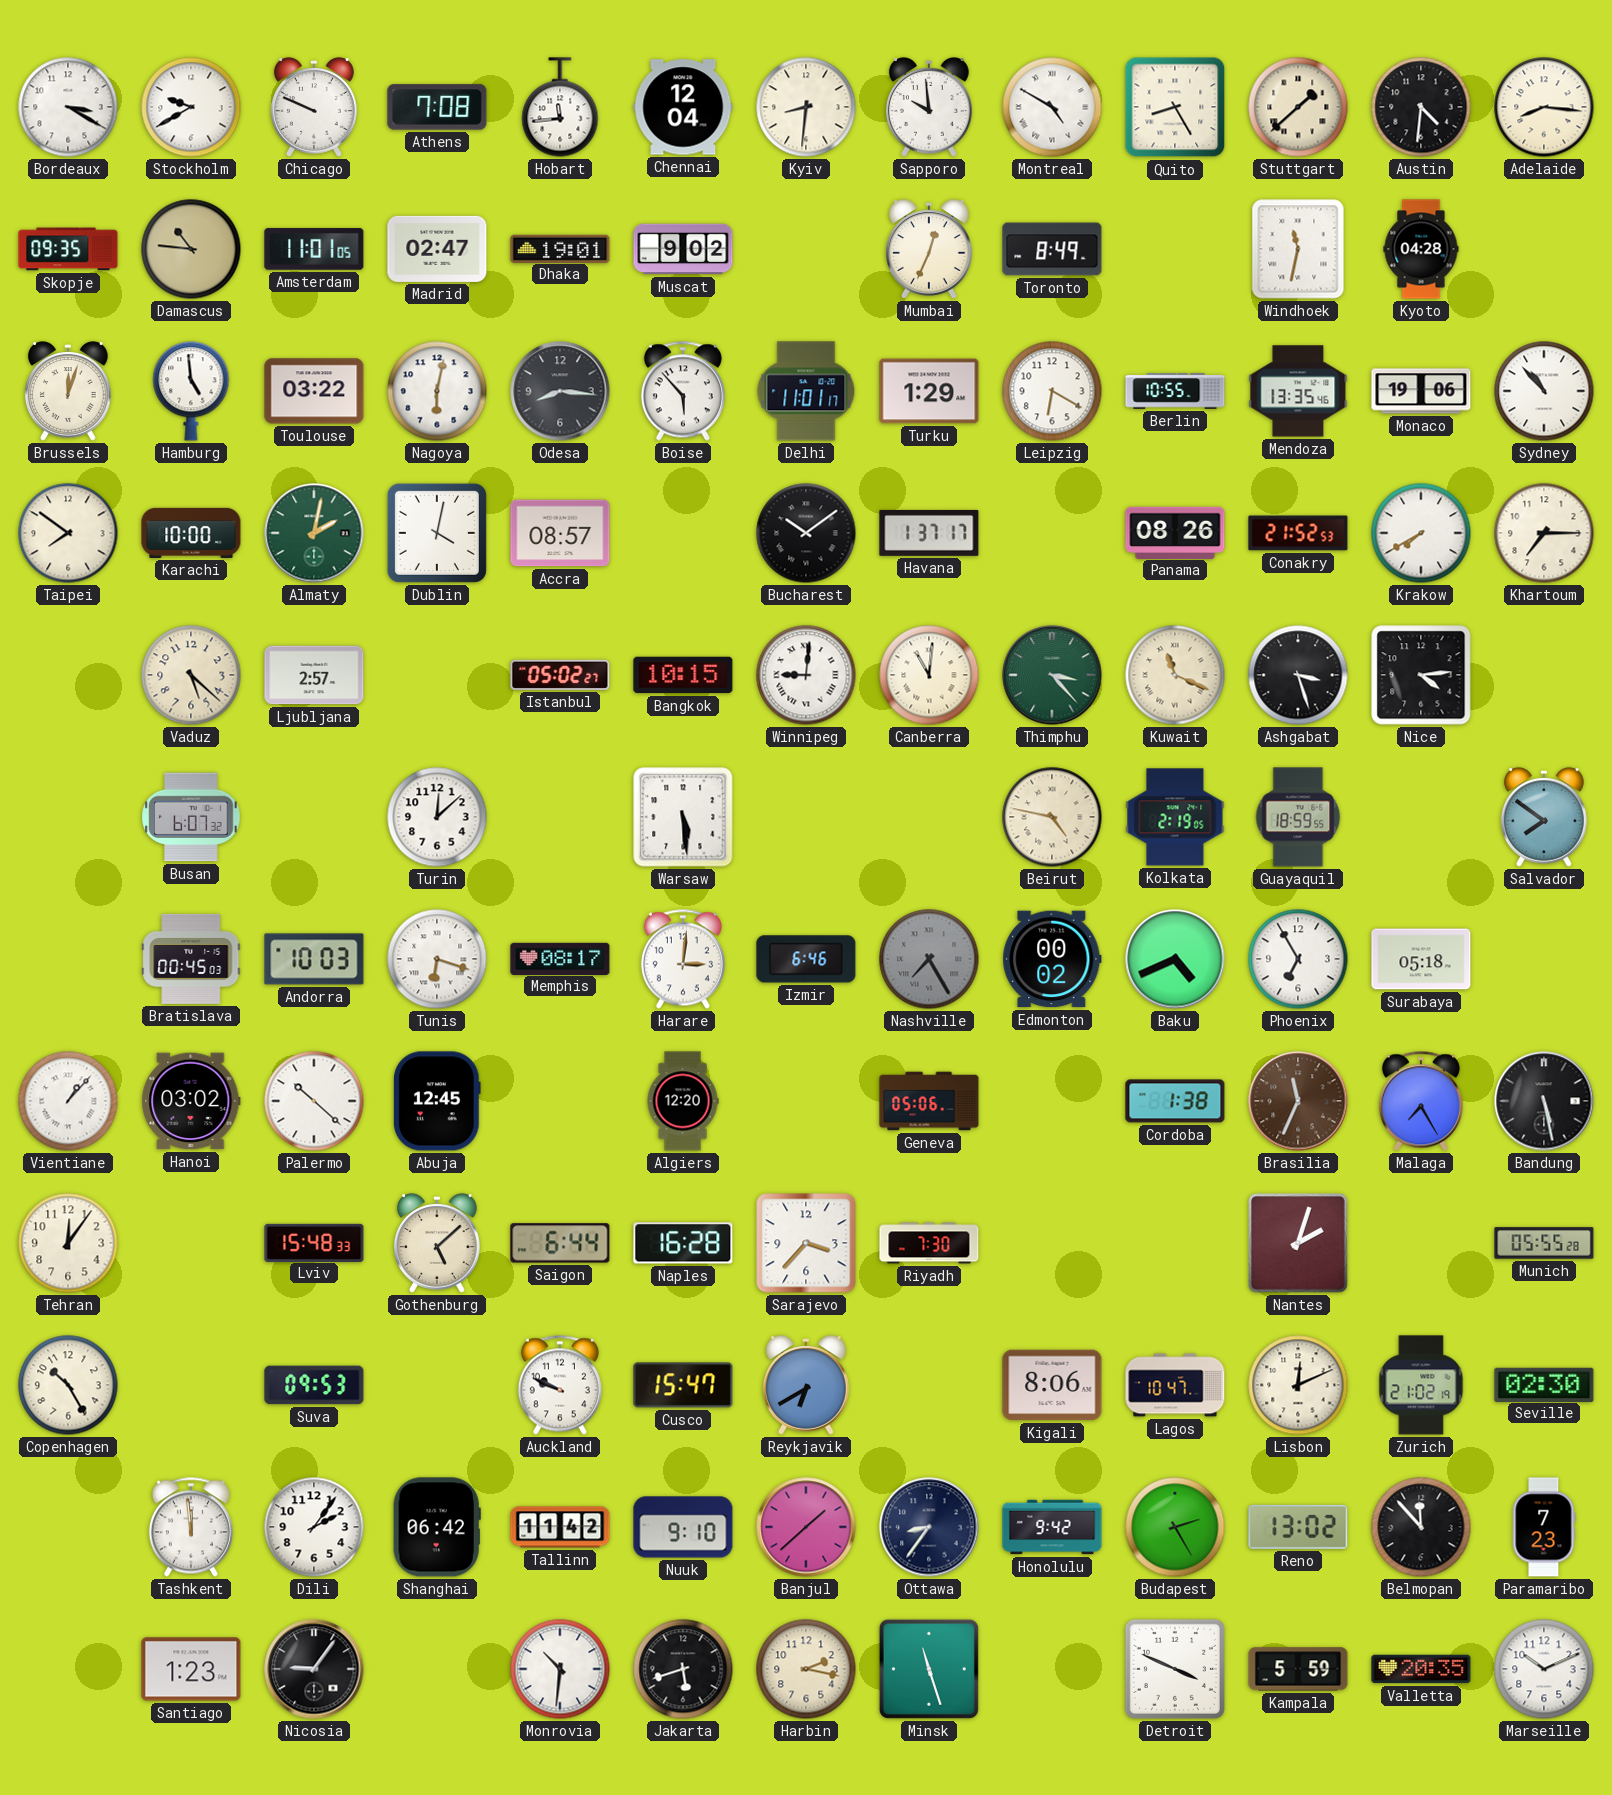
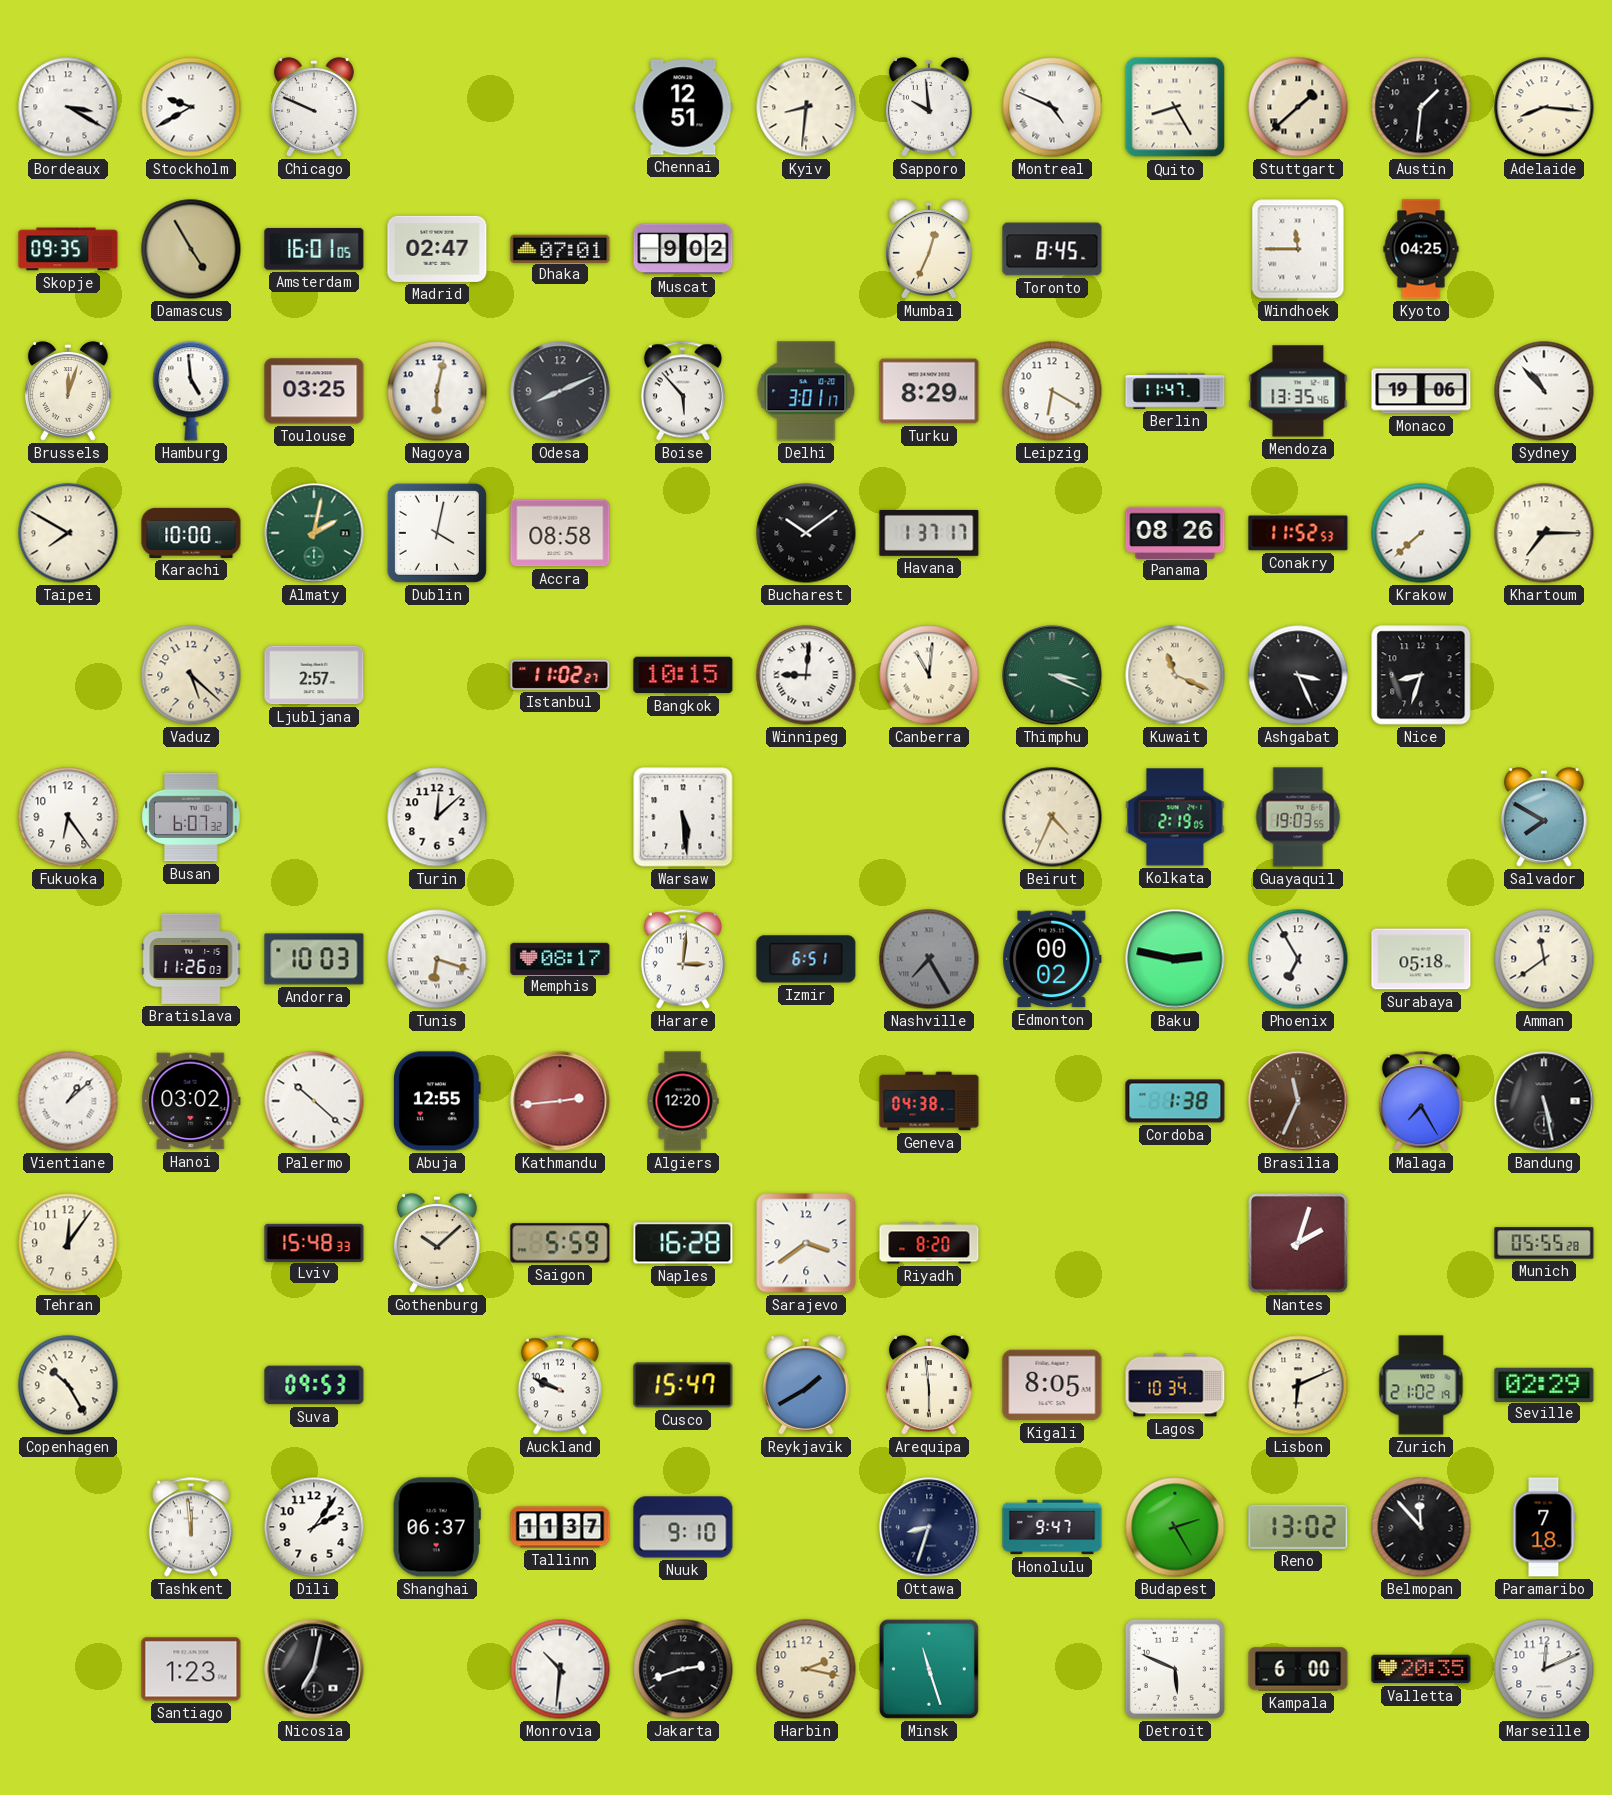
Athens: 7:08 -> none (437, 107)
Hobart: 11:44 -> none (560, 107)
Chennai: 12:04 -> 12:51 (683, 107)
Montreal: 4:50 -> 4:49 (1052, 107)
Austin: 4:31 -> 1:31 (1421, 107)
Damascus: 10:46 -> 4:55 (191, 249)
Amsterdam: 11:01 -> 16:01 (314, 249)
Dhaka: 19:01 -> 07:01 (560, 248)
Toronto: 8:49 -> 8:45 (1052, 249)
Windhoek: 11:32 -> 11:45 (1298, 249)
Kyoto: 04:28 -> 04:25 (1421, 249)
Toulouse: 03:22 -> 03:25 (314, 391)
Odesa: 8:16 -> 8:11 (560, 391)
Delhi: 11:01 -> 3:01 (806, 391)
Turku: 1:29 -> 8:29 (929, 391)
Berlin: 10:55 -> 11:47 (1175, 391)
Taipei: 7:51 -> 7:50 (68, 533)
Accra: 08:57 -> 08:58 (560, 533)
Conakry: 21:52 -> 11:52 (1298, 533)
Krakow: 7:40 -> 7:38 (1421, 533)
Istanbul: 05:02 -> 11:02 (560, 675)
Thimphu: 3:23 -> 3:19 (1052, 675)
Ashgabat: 3:27 -> 3:26 (1298, 675)
Nice: 4:14 -> 8:33 (1421, 675)
Fukuoka: none -> 6:24 (68, 817)
Beirut: 4:47 -> 4:34 (1052, 817)
Guayaquil: 18:59 -> 19:03 (1298, 817)
Salvador: 7:51 -> 7:50 (1544, 817)
Bratislava: 00:45 -> 11:26 (191, 959)
Izmir: 6:46 -> 6:51 (806, 959)
Baku: 4:41 -> 2:47 (1175, 959)
Amman: none -> 11:39 (1544, 959)
Vientiane: 1:07 -> 1:08 (68, 1101)
Abuja: 12:45 -> 12:55 (438, 1101)
Kathmandu: none -> 2:44 (560, 1101)
Geneva: 05:06 -> 04:38 (929, 1101)
Gothenburg: 5:08 -> 10:08 (437, 1243)
Saigon: 6:44 -> 5:59 (560, 1243)
Sarajevo: 3:37 -> 3:39 (806, 1243)
Riyadh: 7:30 -> 8:20 (929, 1243)
Reykjavik: 6:40 -> 1:40 (806, 1385)
Arequipa: none -> 5:59 (929, 1385)
Kigali: 8:06 -> 8:05 (1052, 1385)
Lagos: 10:47 -> 10:34 (1175, 1385)
Lisbon: 12:11 -> 6:11 (1298, 1385)
Seville: 02:30 -> 02:29 (1544, 1384)
Shanghai: 06:42 -> 06:37 (437, 1527)
Tallinn: 11:42 -> 11:37 (560, 1527)
Banjul: 1:38 -> none (806, 1527)
Ottawa: 8:36 -> 8:33 (929, 1527)
Honolulu: 9:42 -> 9:47 (1052, 1527)
Paramaribo: 7:23 -> 7:18 (1544, 1527)
Nicosia: 9:06 -> 7:02 (314, 1669)
Jakarta: 5:42 -> 2:42 (683, 1669)
Detroit: 3:49 -> 5:49 (1175, 1669)
Kampala: 5:59 -> 6:00 (1298, 1669)
Marseille: 10:11 -> 12:11 (1544, 1669)
